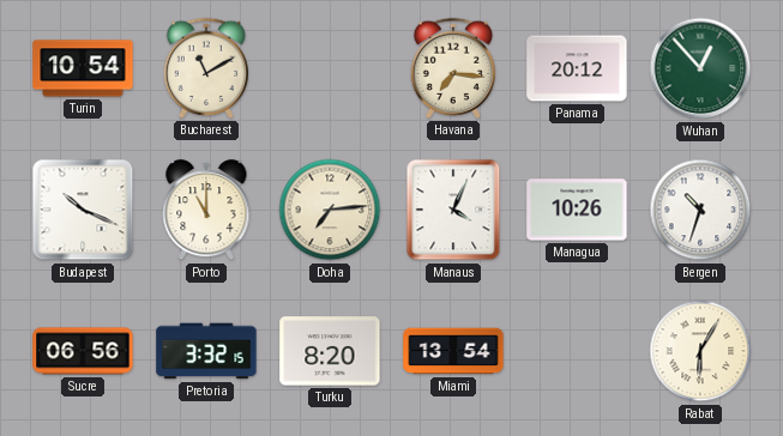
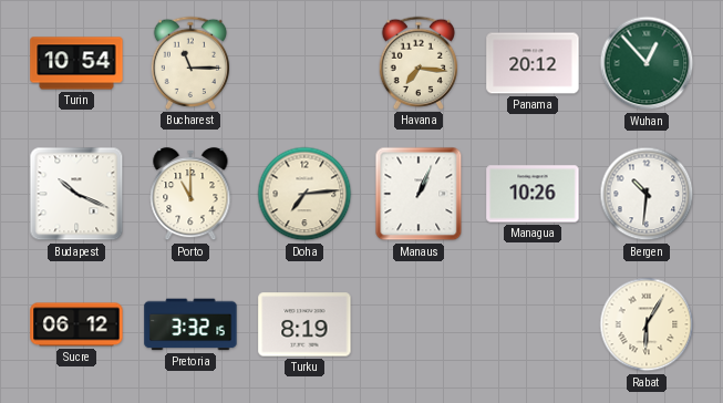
Bucharest: 11:10 -> 11:15 (189, 63)
Manaus: 4:04 -> 1:04 (419, 194)
Bergen: 10:33 -> 10:31 (647, 194)
Sucre: 06:56 -> 06:12 (76, 324)
Turku: 8:20 -> 8:19 (304, 324)
Miami: 13:54 -> none (453, 351)
